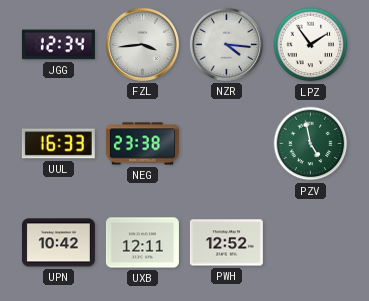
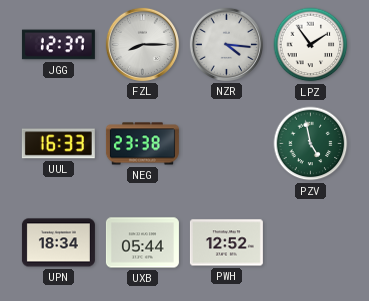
JGG: 12:34 -> 12:37 (58, 45)
FZL: 3:44 -> 8:15 (142, 44)
UPN: 10:42 -> 18:34 (58, 243)
UXB: 12:11 -> 05:44 (142, 243)
